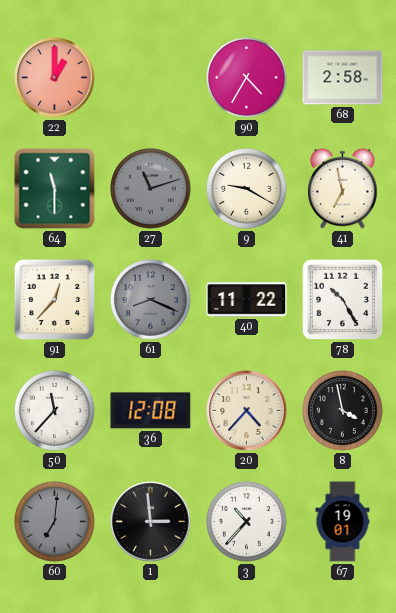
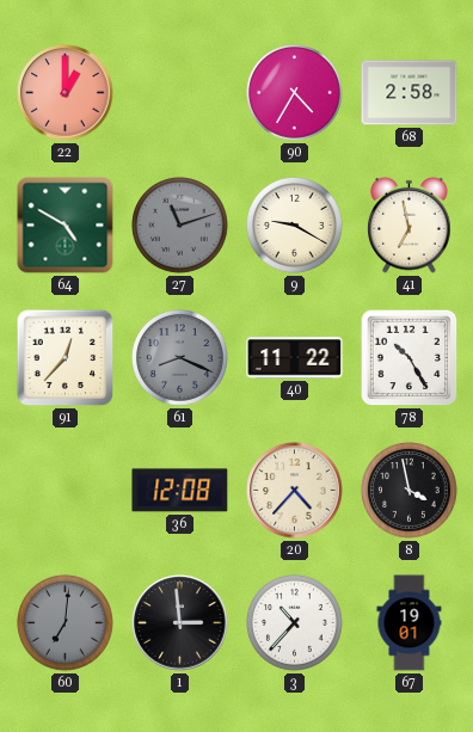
64: 11:30 -> 4:50 (66, 226)
50: 11:37 -> none (55, 411)
